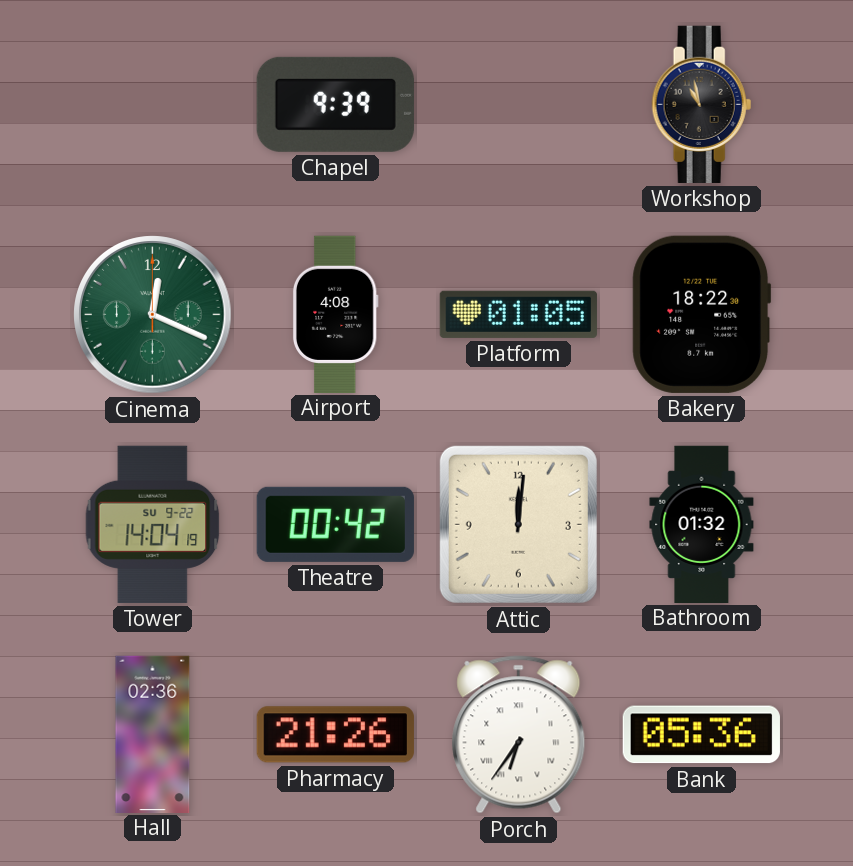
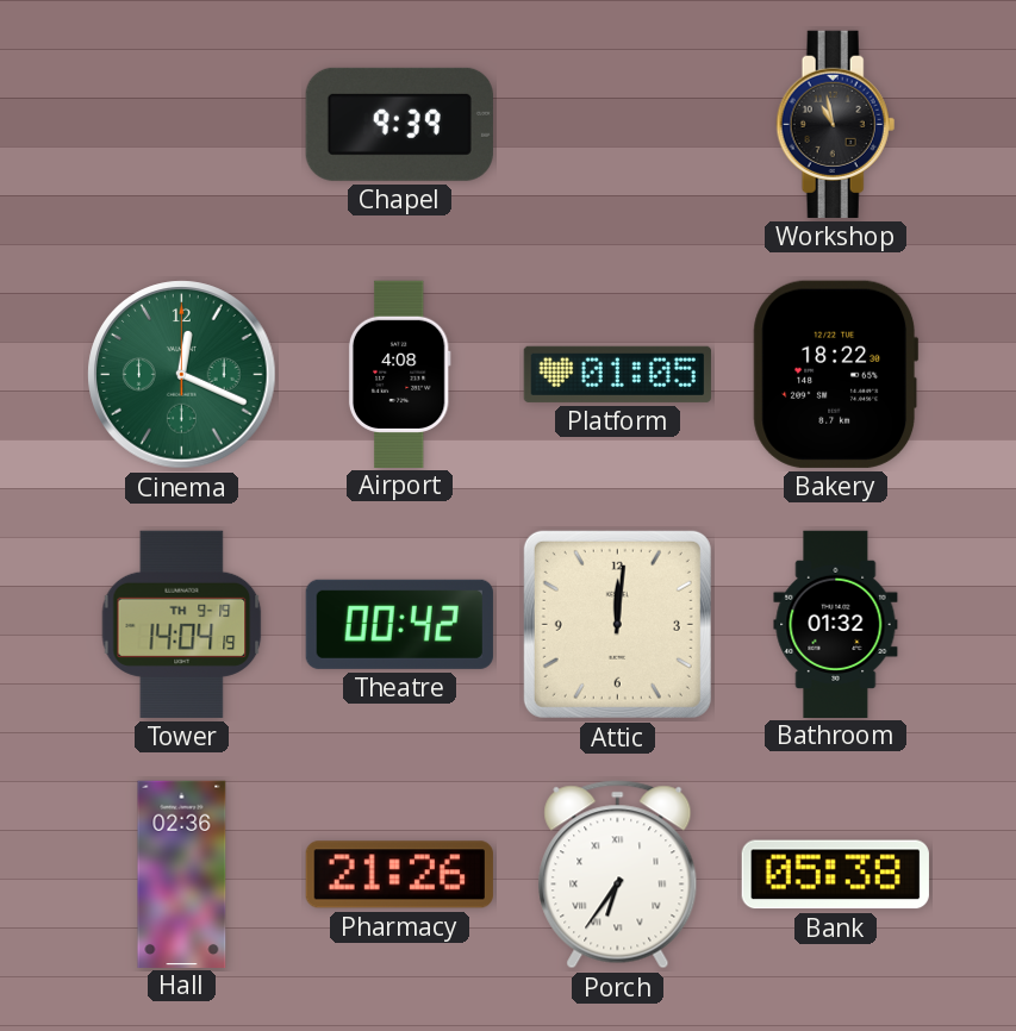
Tower date: SU 9-22 -> TH 9-19 (182, 624)
Bank: 05:36 -> 05:38 (835, 875)
